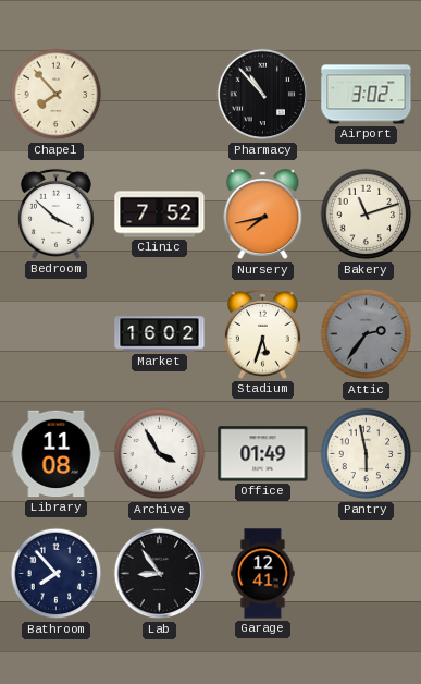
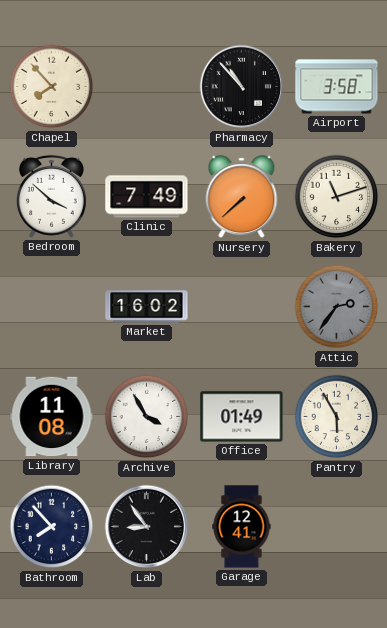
Airport: 3:02 -> 3:58 (337, 87)
Clinic: 7:52 -> 7:49 (147, 197)
Nursery: 7:43 -> 7:38 (242, 197)
Stadium: 5:33 -> none (262, 333)
Pantry: 5:58 -> 5:55 (337, 417)
